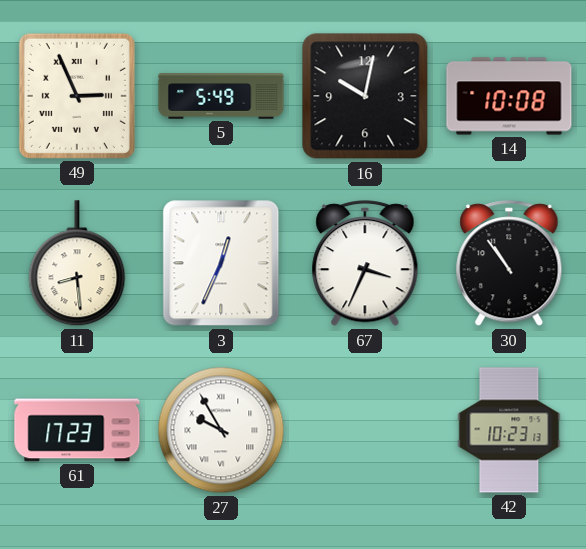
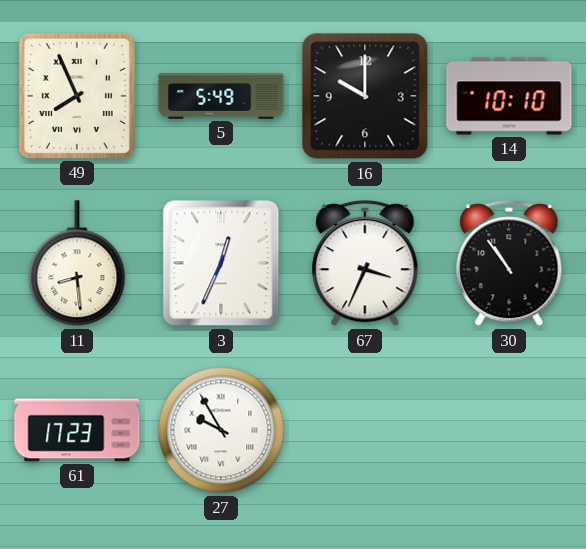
49: 2:56 -> 7:56 (77, 96)
16: 10:02 -> 10:00 (365, 96)
14: 10:08 -> 10:10 (509, 96)
42: 10:23 -> none (509, 430)
